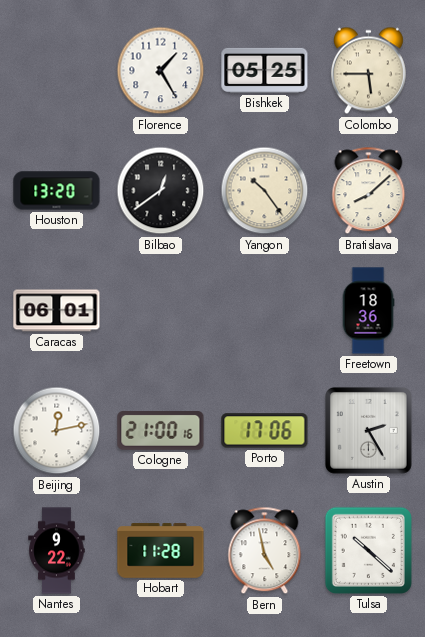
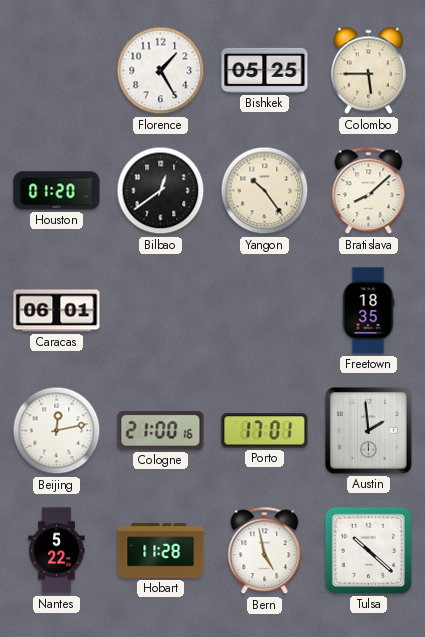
Houston: 13:20 -> 01:20 (57, 191)
Freetown: 18:36 -> 18:35 (368, 311)
Porto: 17:06 -> 17:01 (265, 431)
Austin: 2:25 -> 1:59 (368, 430)
Nantes: 9:22 -> 5:22 (57, 551)
